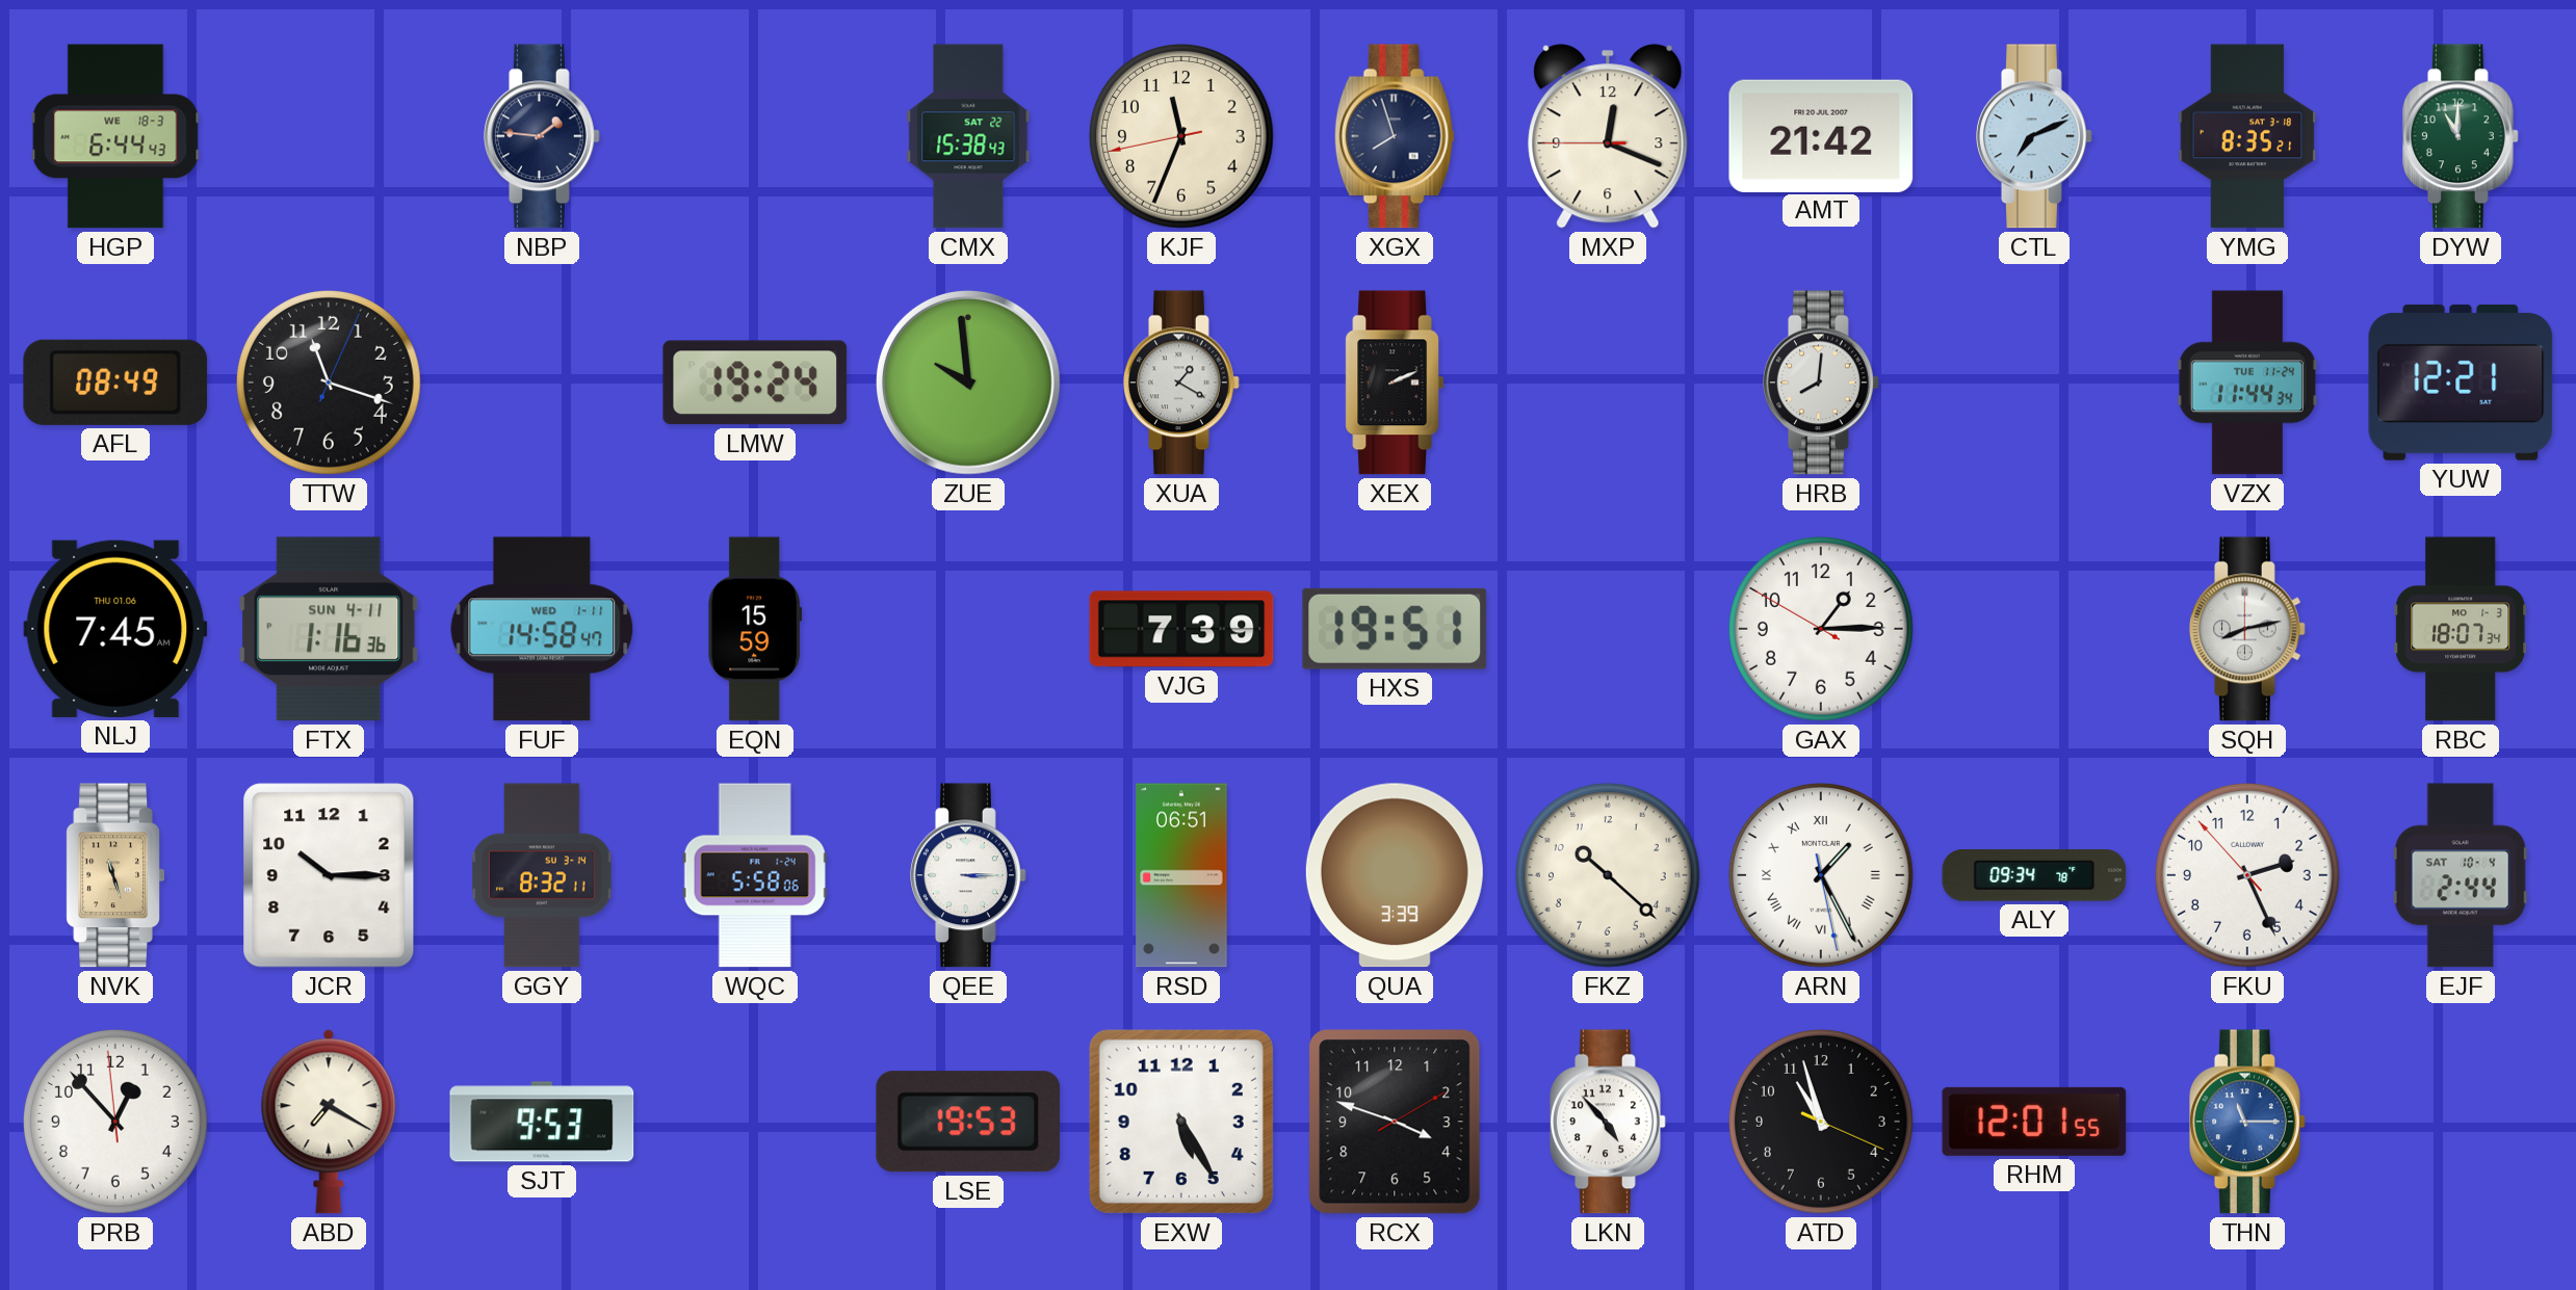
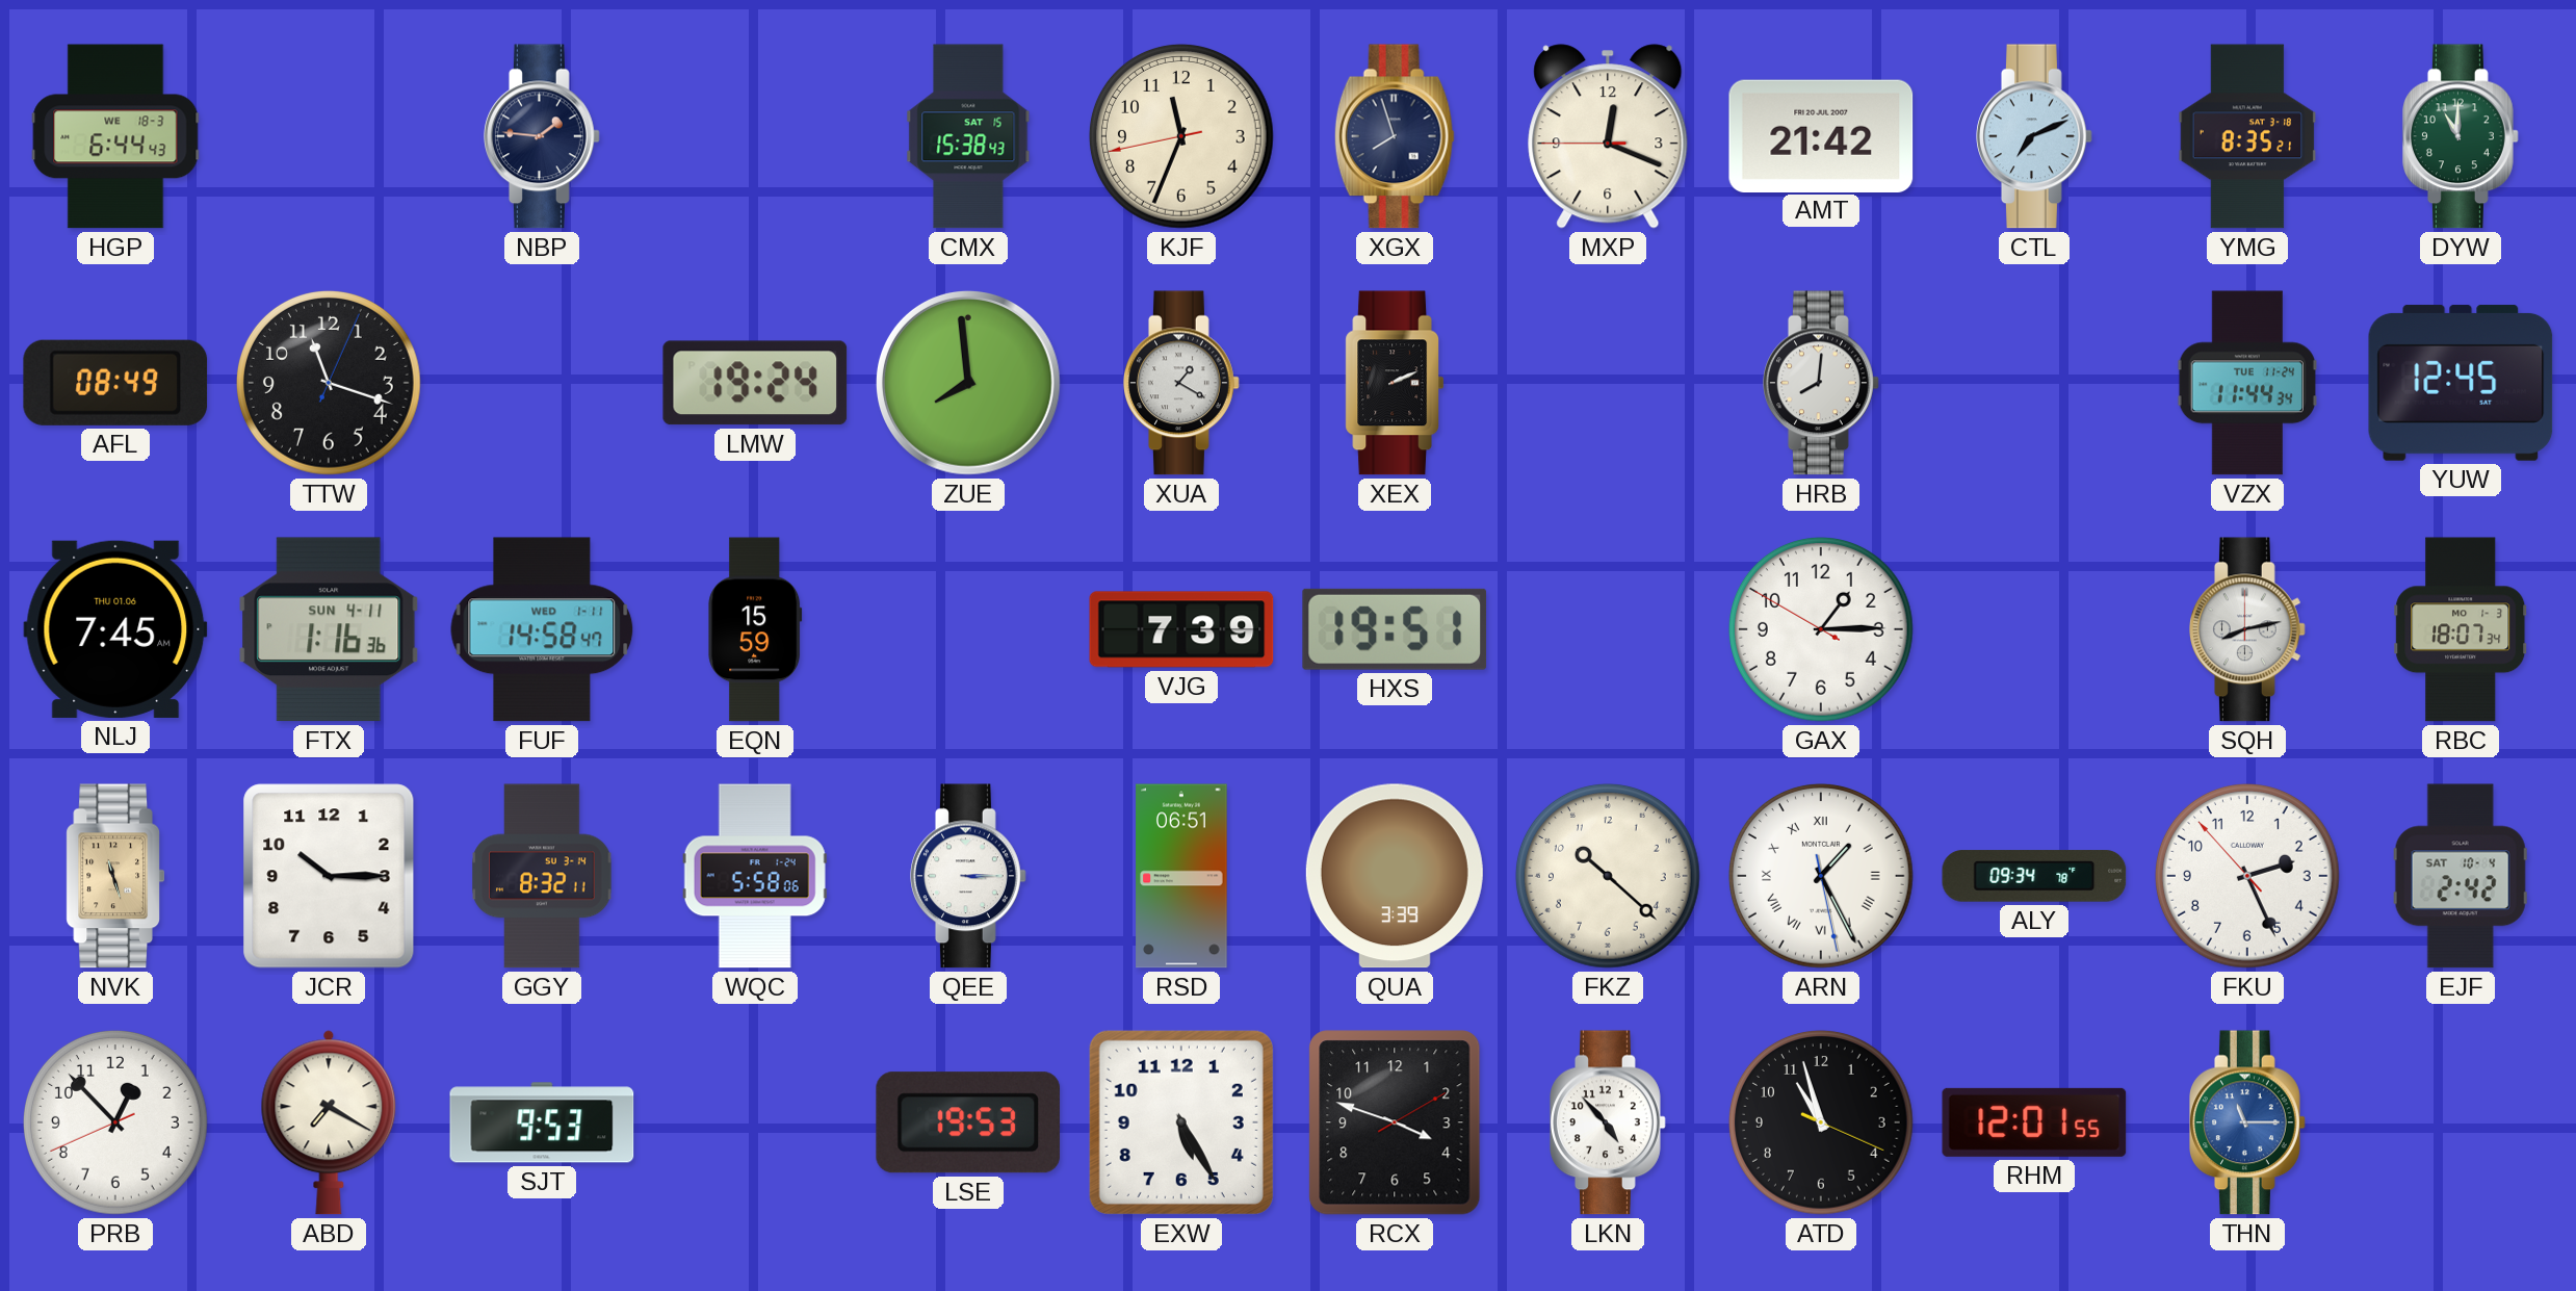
CMX date: SAT 22 -> SAT 15 (968, 136)
ZUE: 9:59 -> 7:59 (969, 384)
YUW: 12:21 -> 12:45 (2461, 383)
EJF: 2:44 -> 2:42 (2461, 876)
PRB: 12:52:59 -> 12:52:41 (116, 1124)
